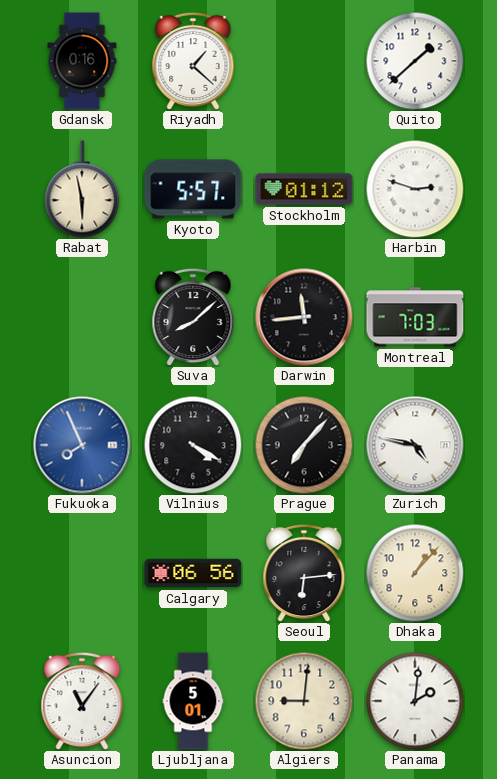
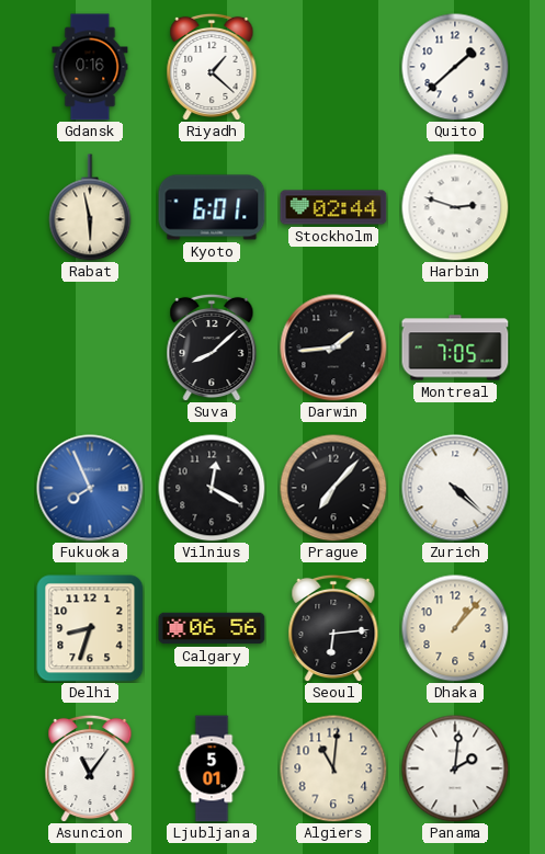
Kyoto: 5:57 -> 6:01 (212, 207)
Stockholm: 01:12 -> 02:44 (333, 207)
Darwin: 11:44 -> 1:44 (333, 348)
Montreal: 7:03 -> 7:05 (455, 348)
Vilnius: 4:20 -> 12:20 (212, 488)
Zurich: 4:47 -> 4:22 (455, 488)
Delhi: none -> 8:33 (90, 628)
Algiers: 9:01 -> 11:01 (333, 768)
